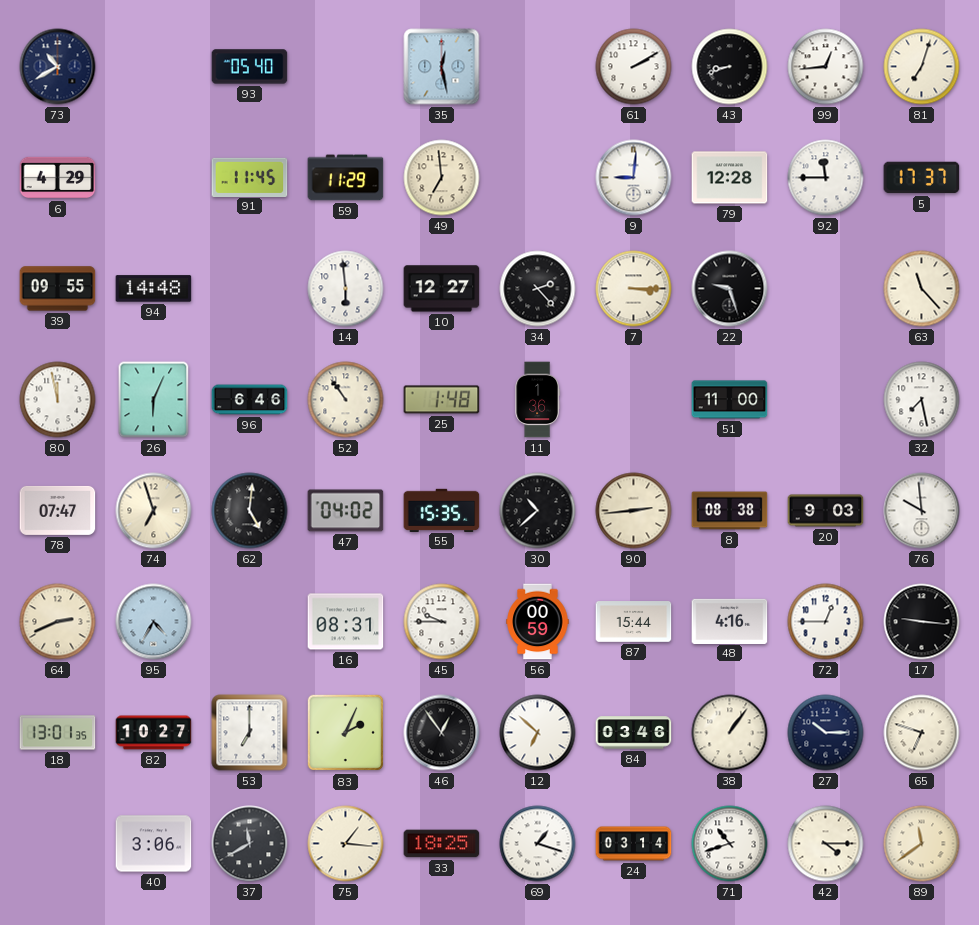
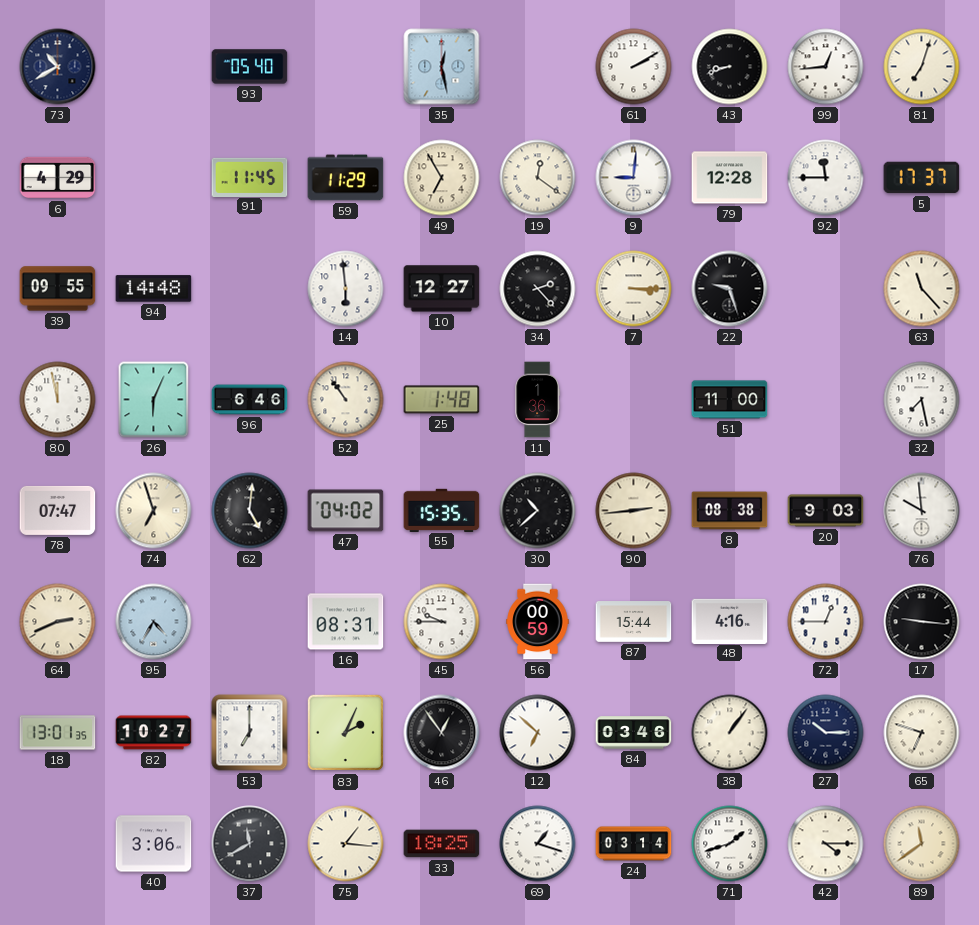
49: 6:59 -> 6:55 (442, 178)
19: none -> 12:21 (538, 178)
71: 10:42 -> 1:42 (730, 844)
